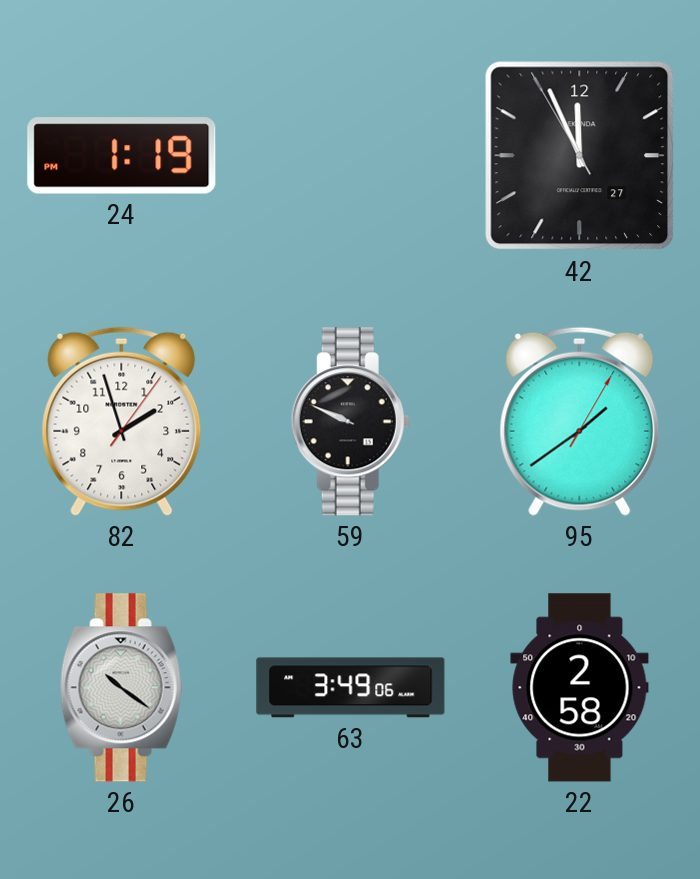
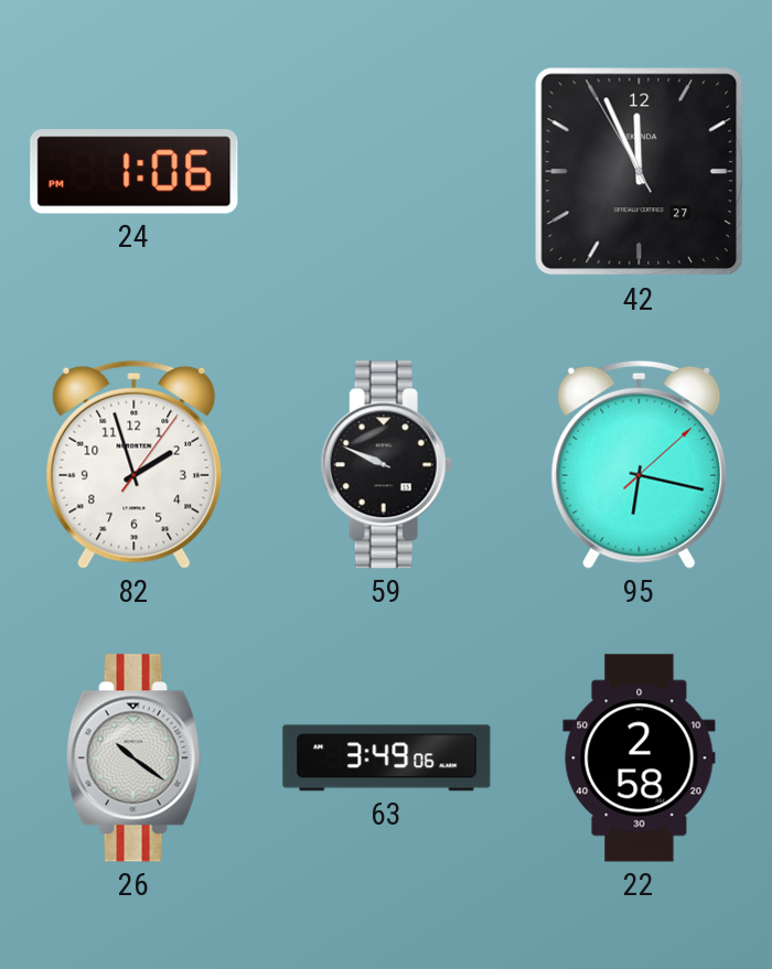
24: 1:19 -> 1:06 (135, 172)
95: 1:39 -> 6:17 (640, 464)
